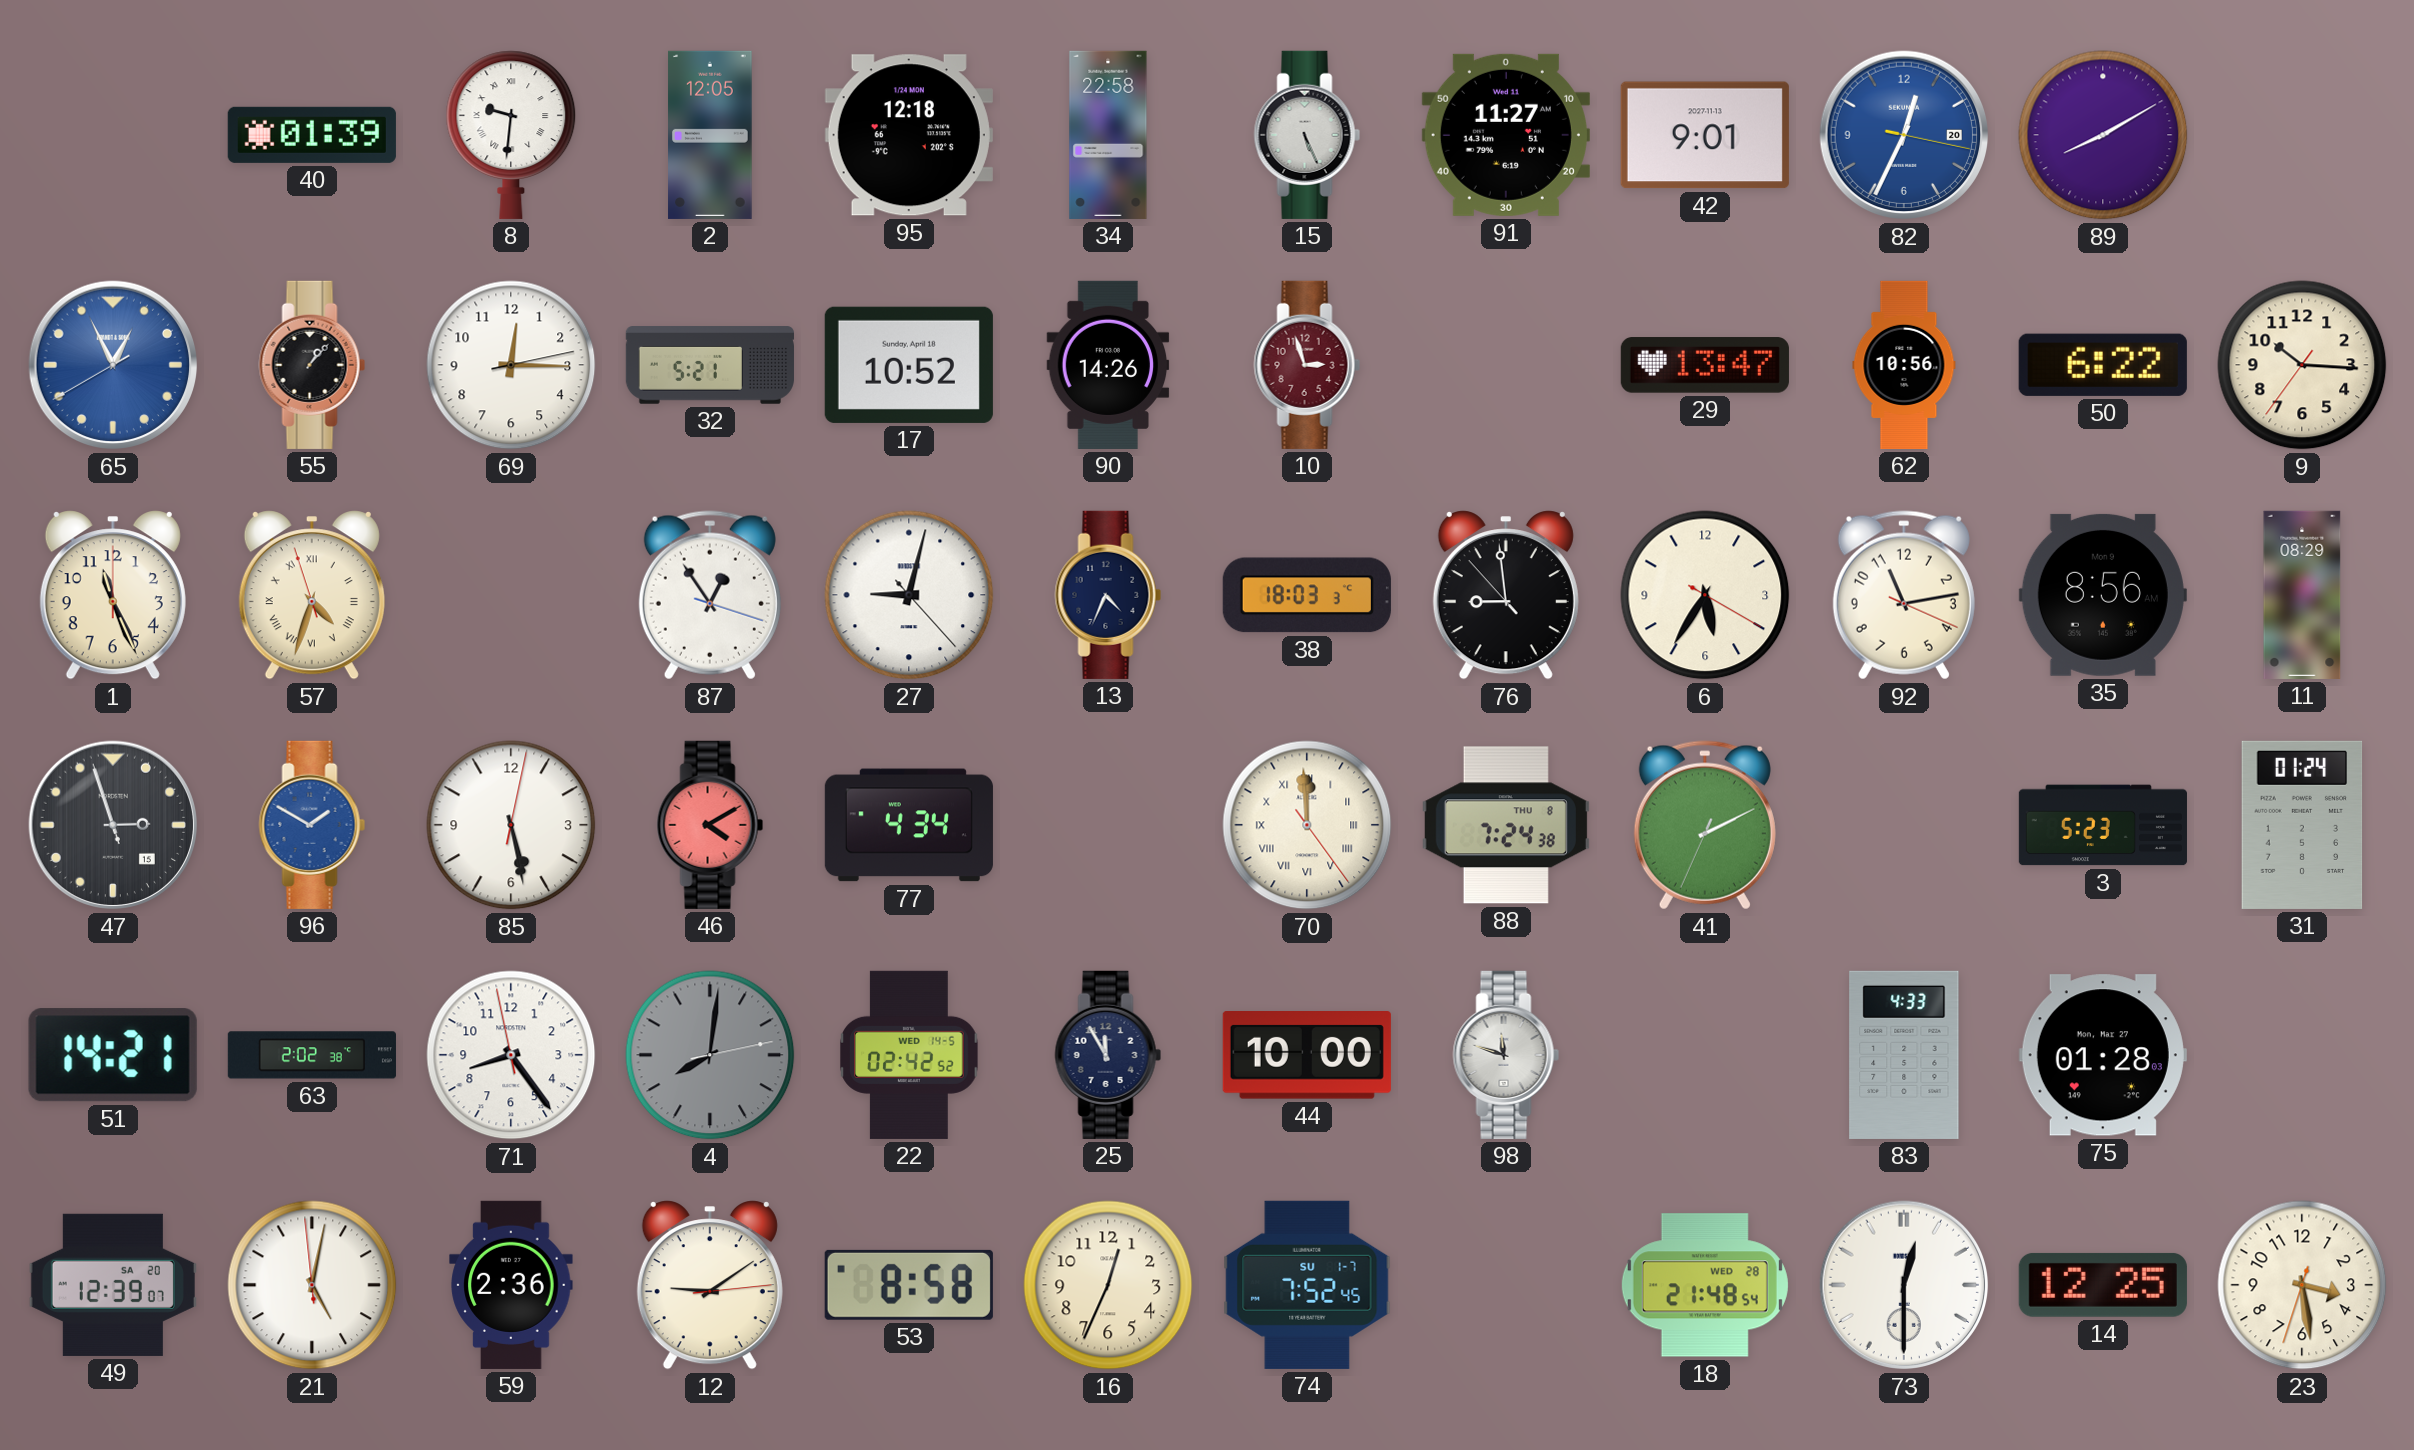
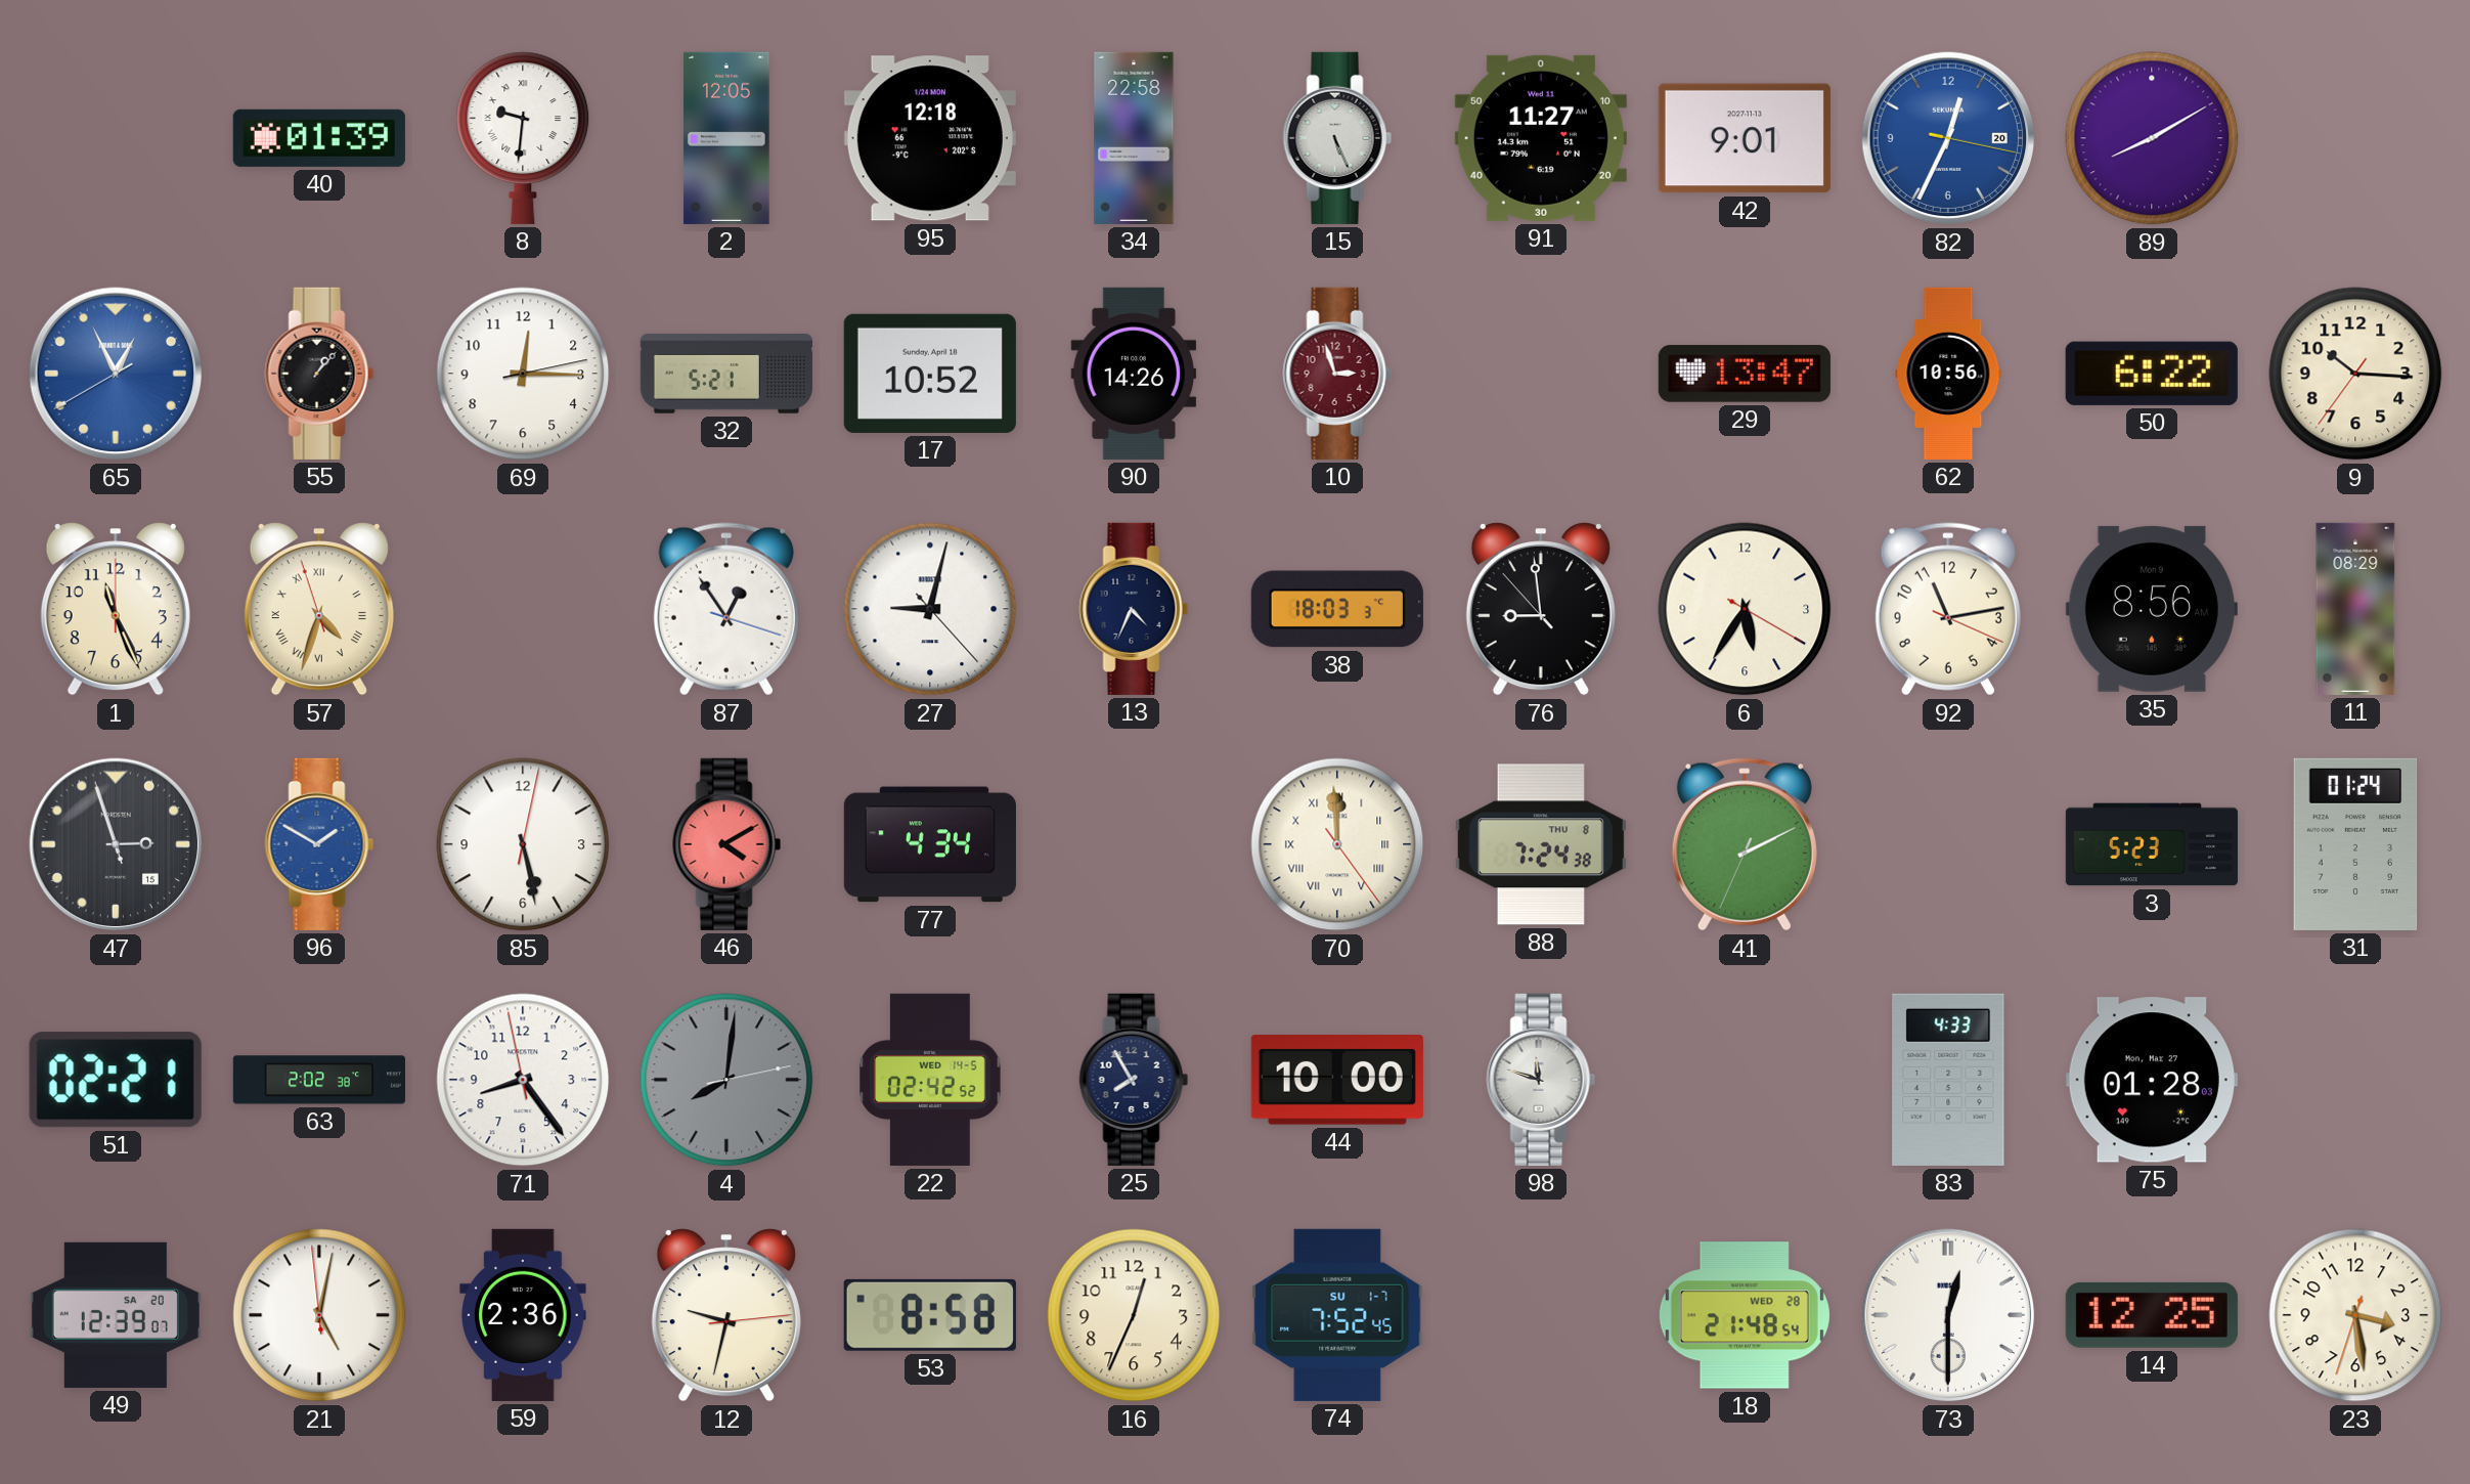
51: 14:21 -> 02:21 (116, 1080)
25: 11:55 -> 7:55 (1134, 1080)
12: 9:09 -> 9:32 (726, 1315)
